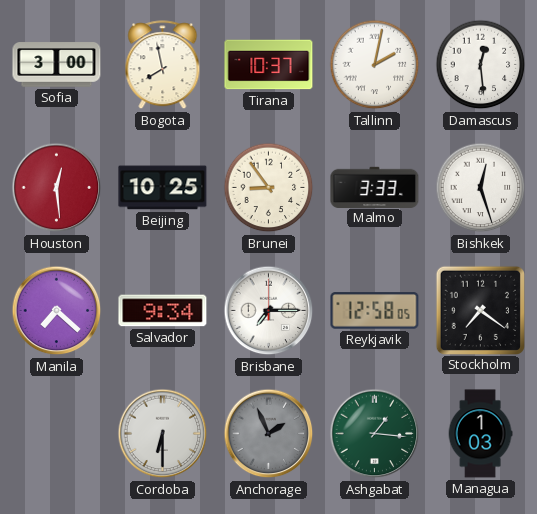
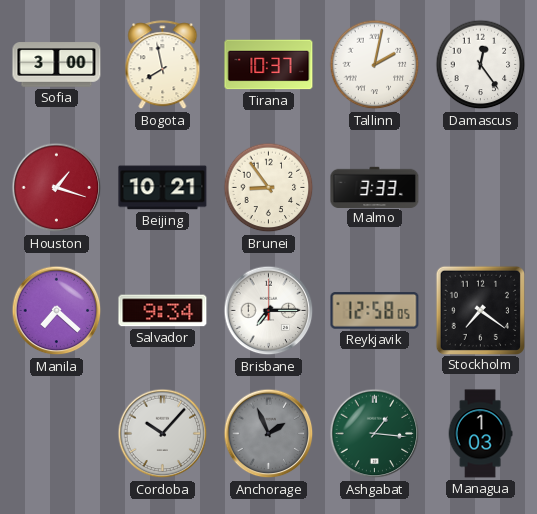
Damascus: 12:29 -> 12:24 (481, 65)
Houston: 12:29 -> 1:18 (57, 188)
Beijing: 10:25 -> 10:21 (163, 188)
Bishkek: 12:27 -> none (481, 188)
Cordoba: 6:30 -> 10:07 (163, 434)
